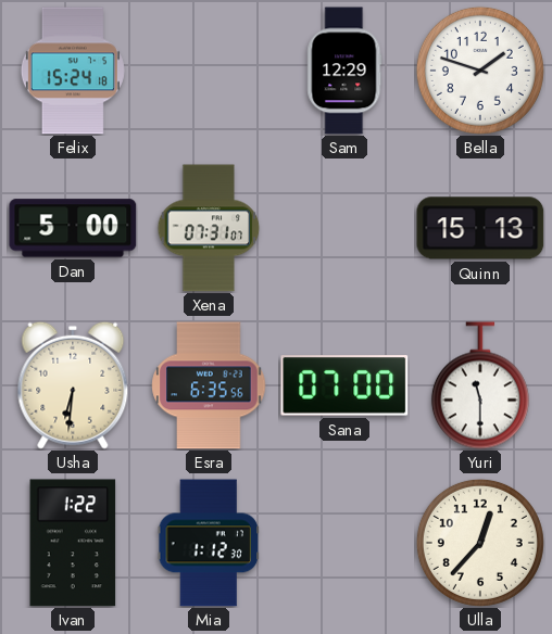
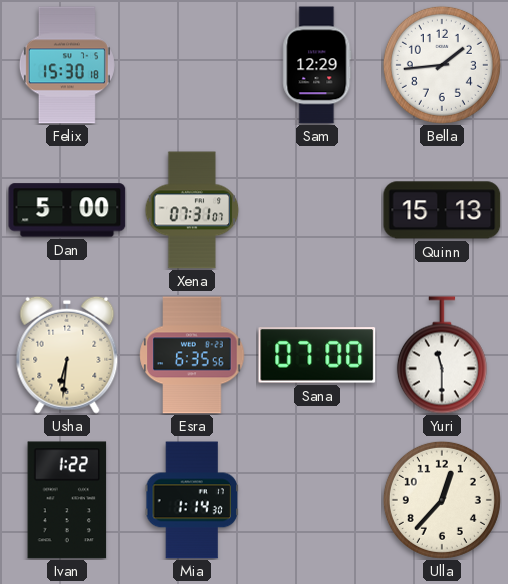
Felix: 15:24 -> 15:30 (67, 65)
Bella: 1:48 -> 1:44 (442, 65)
Mia: 1:12 -> 1:14 (192, 500)
